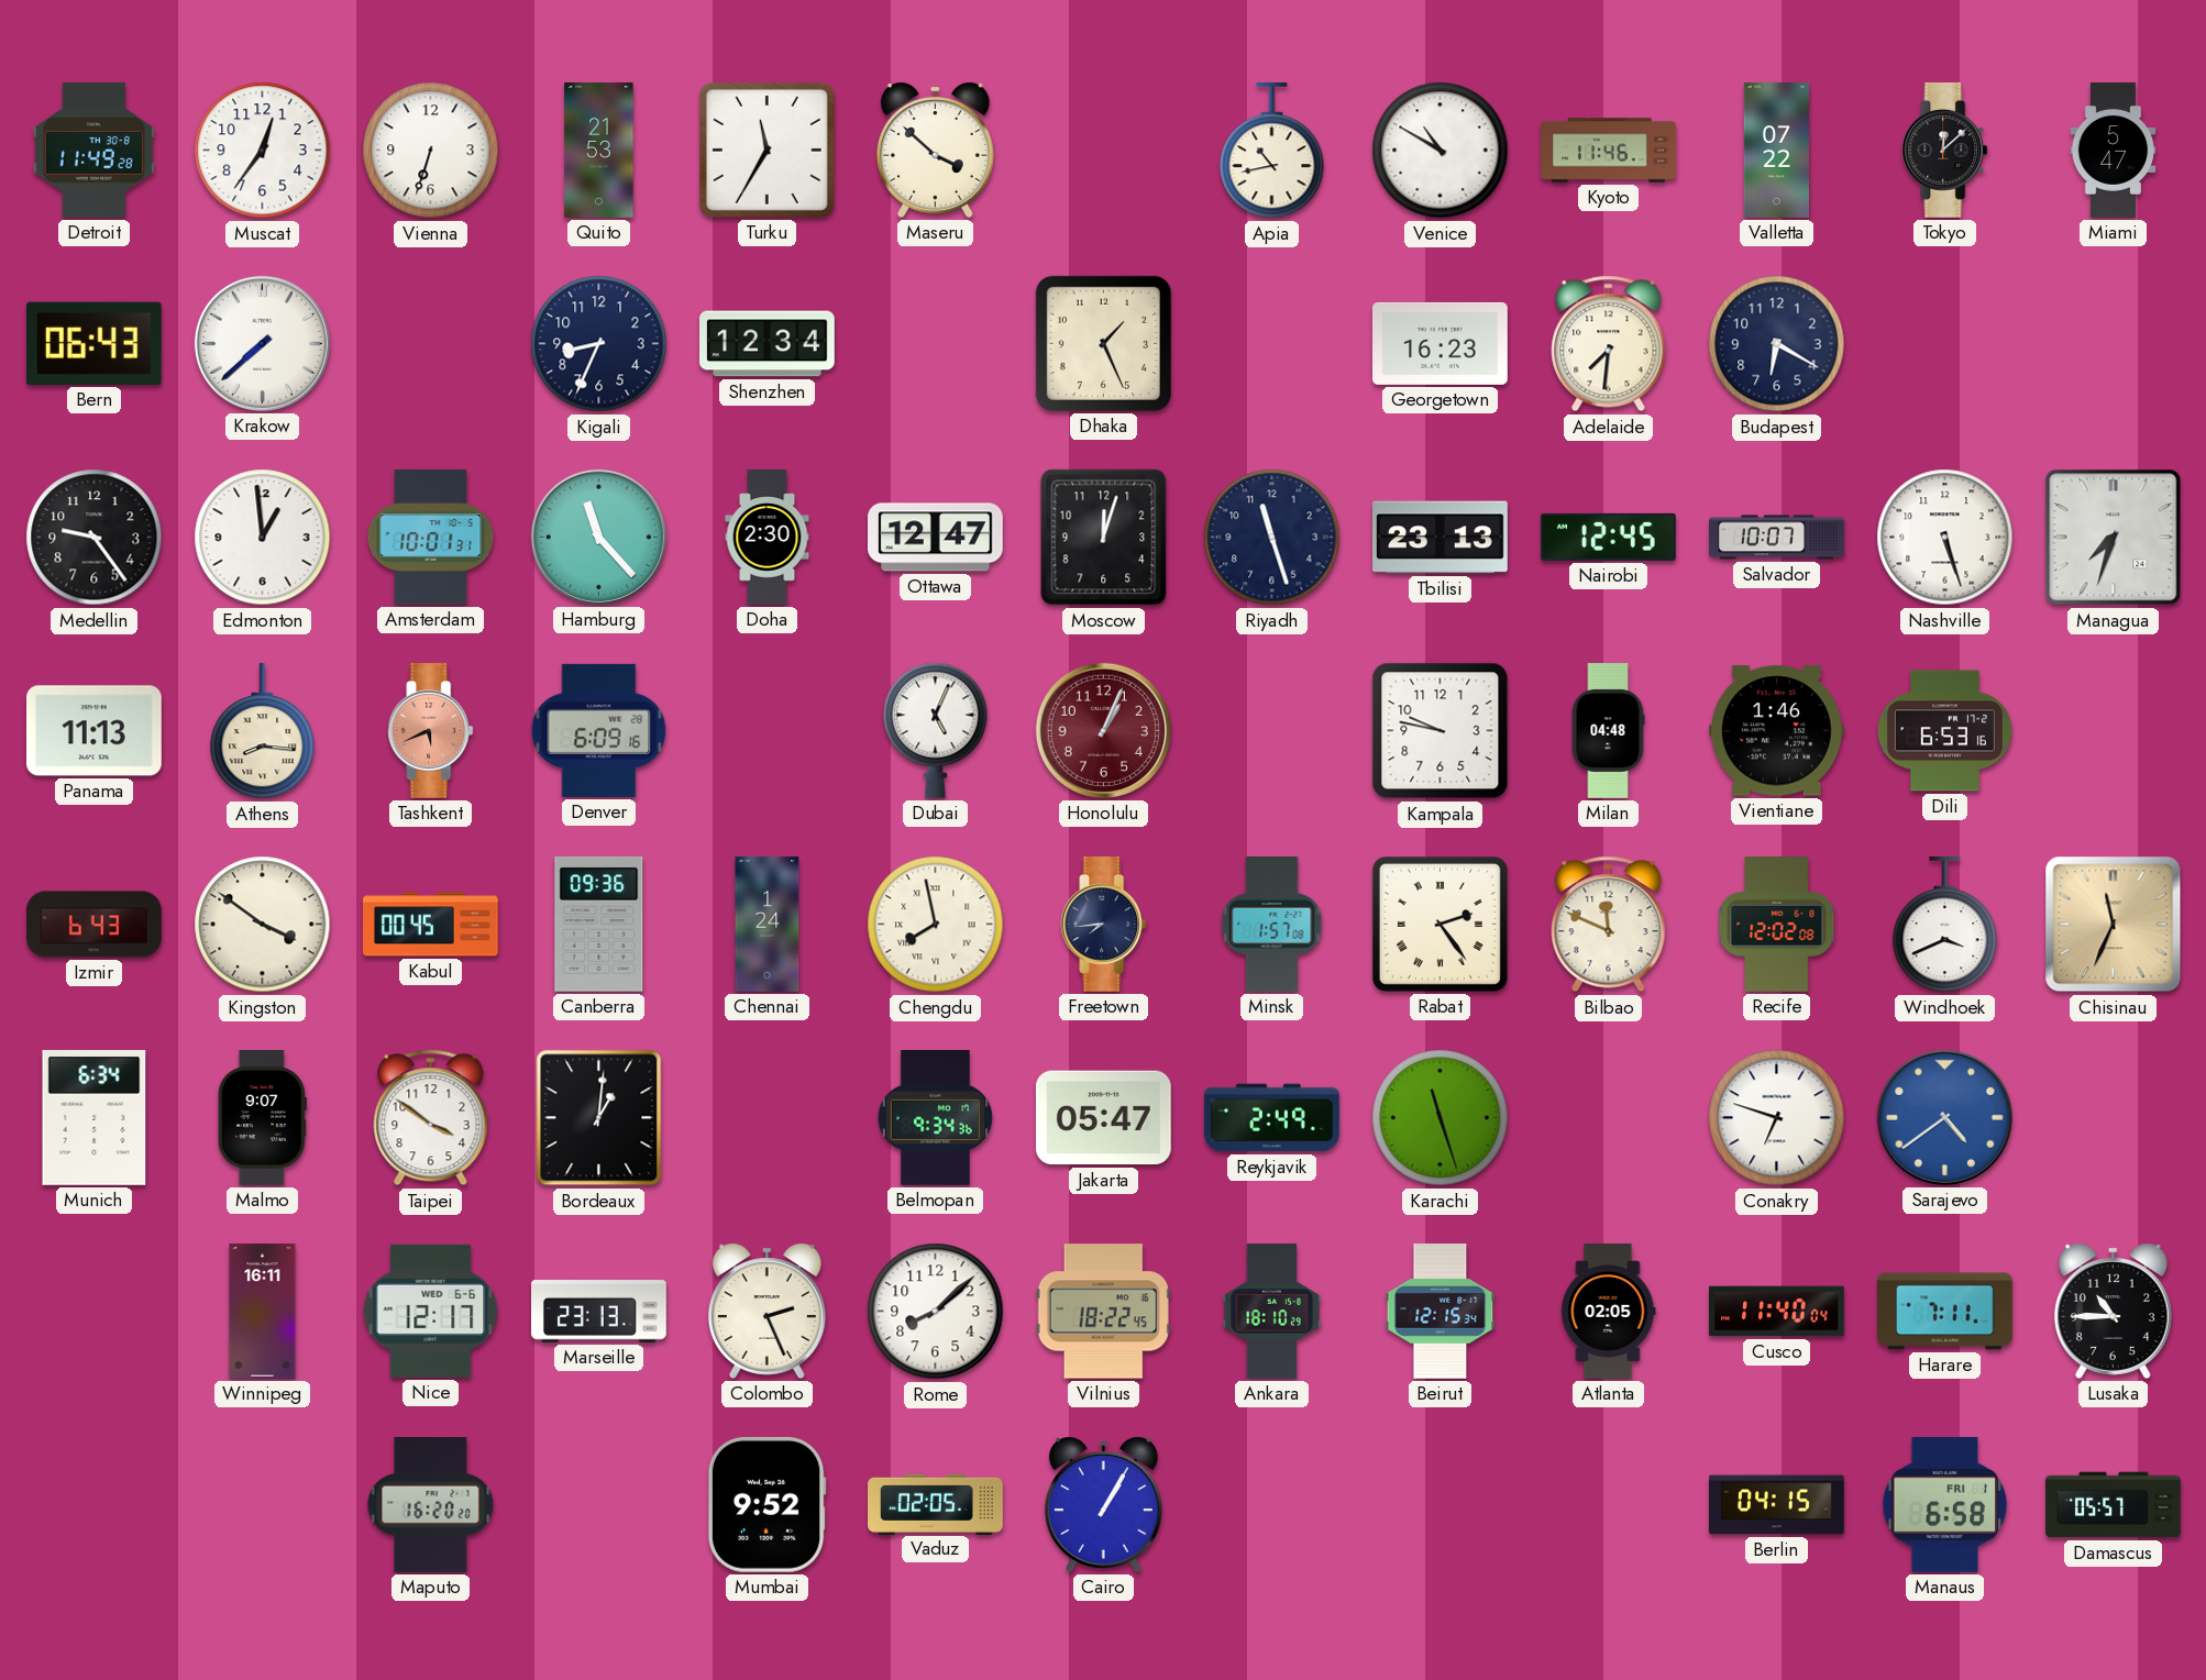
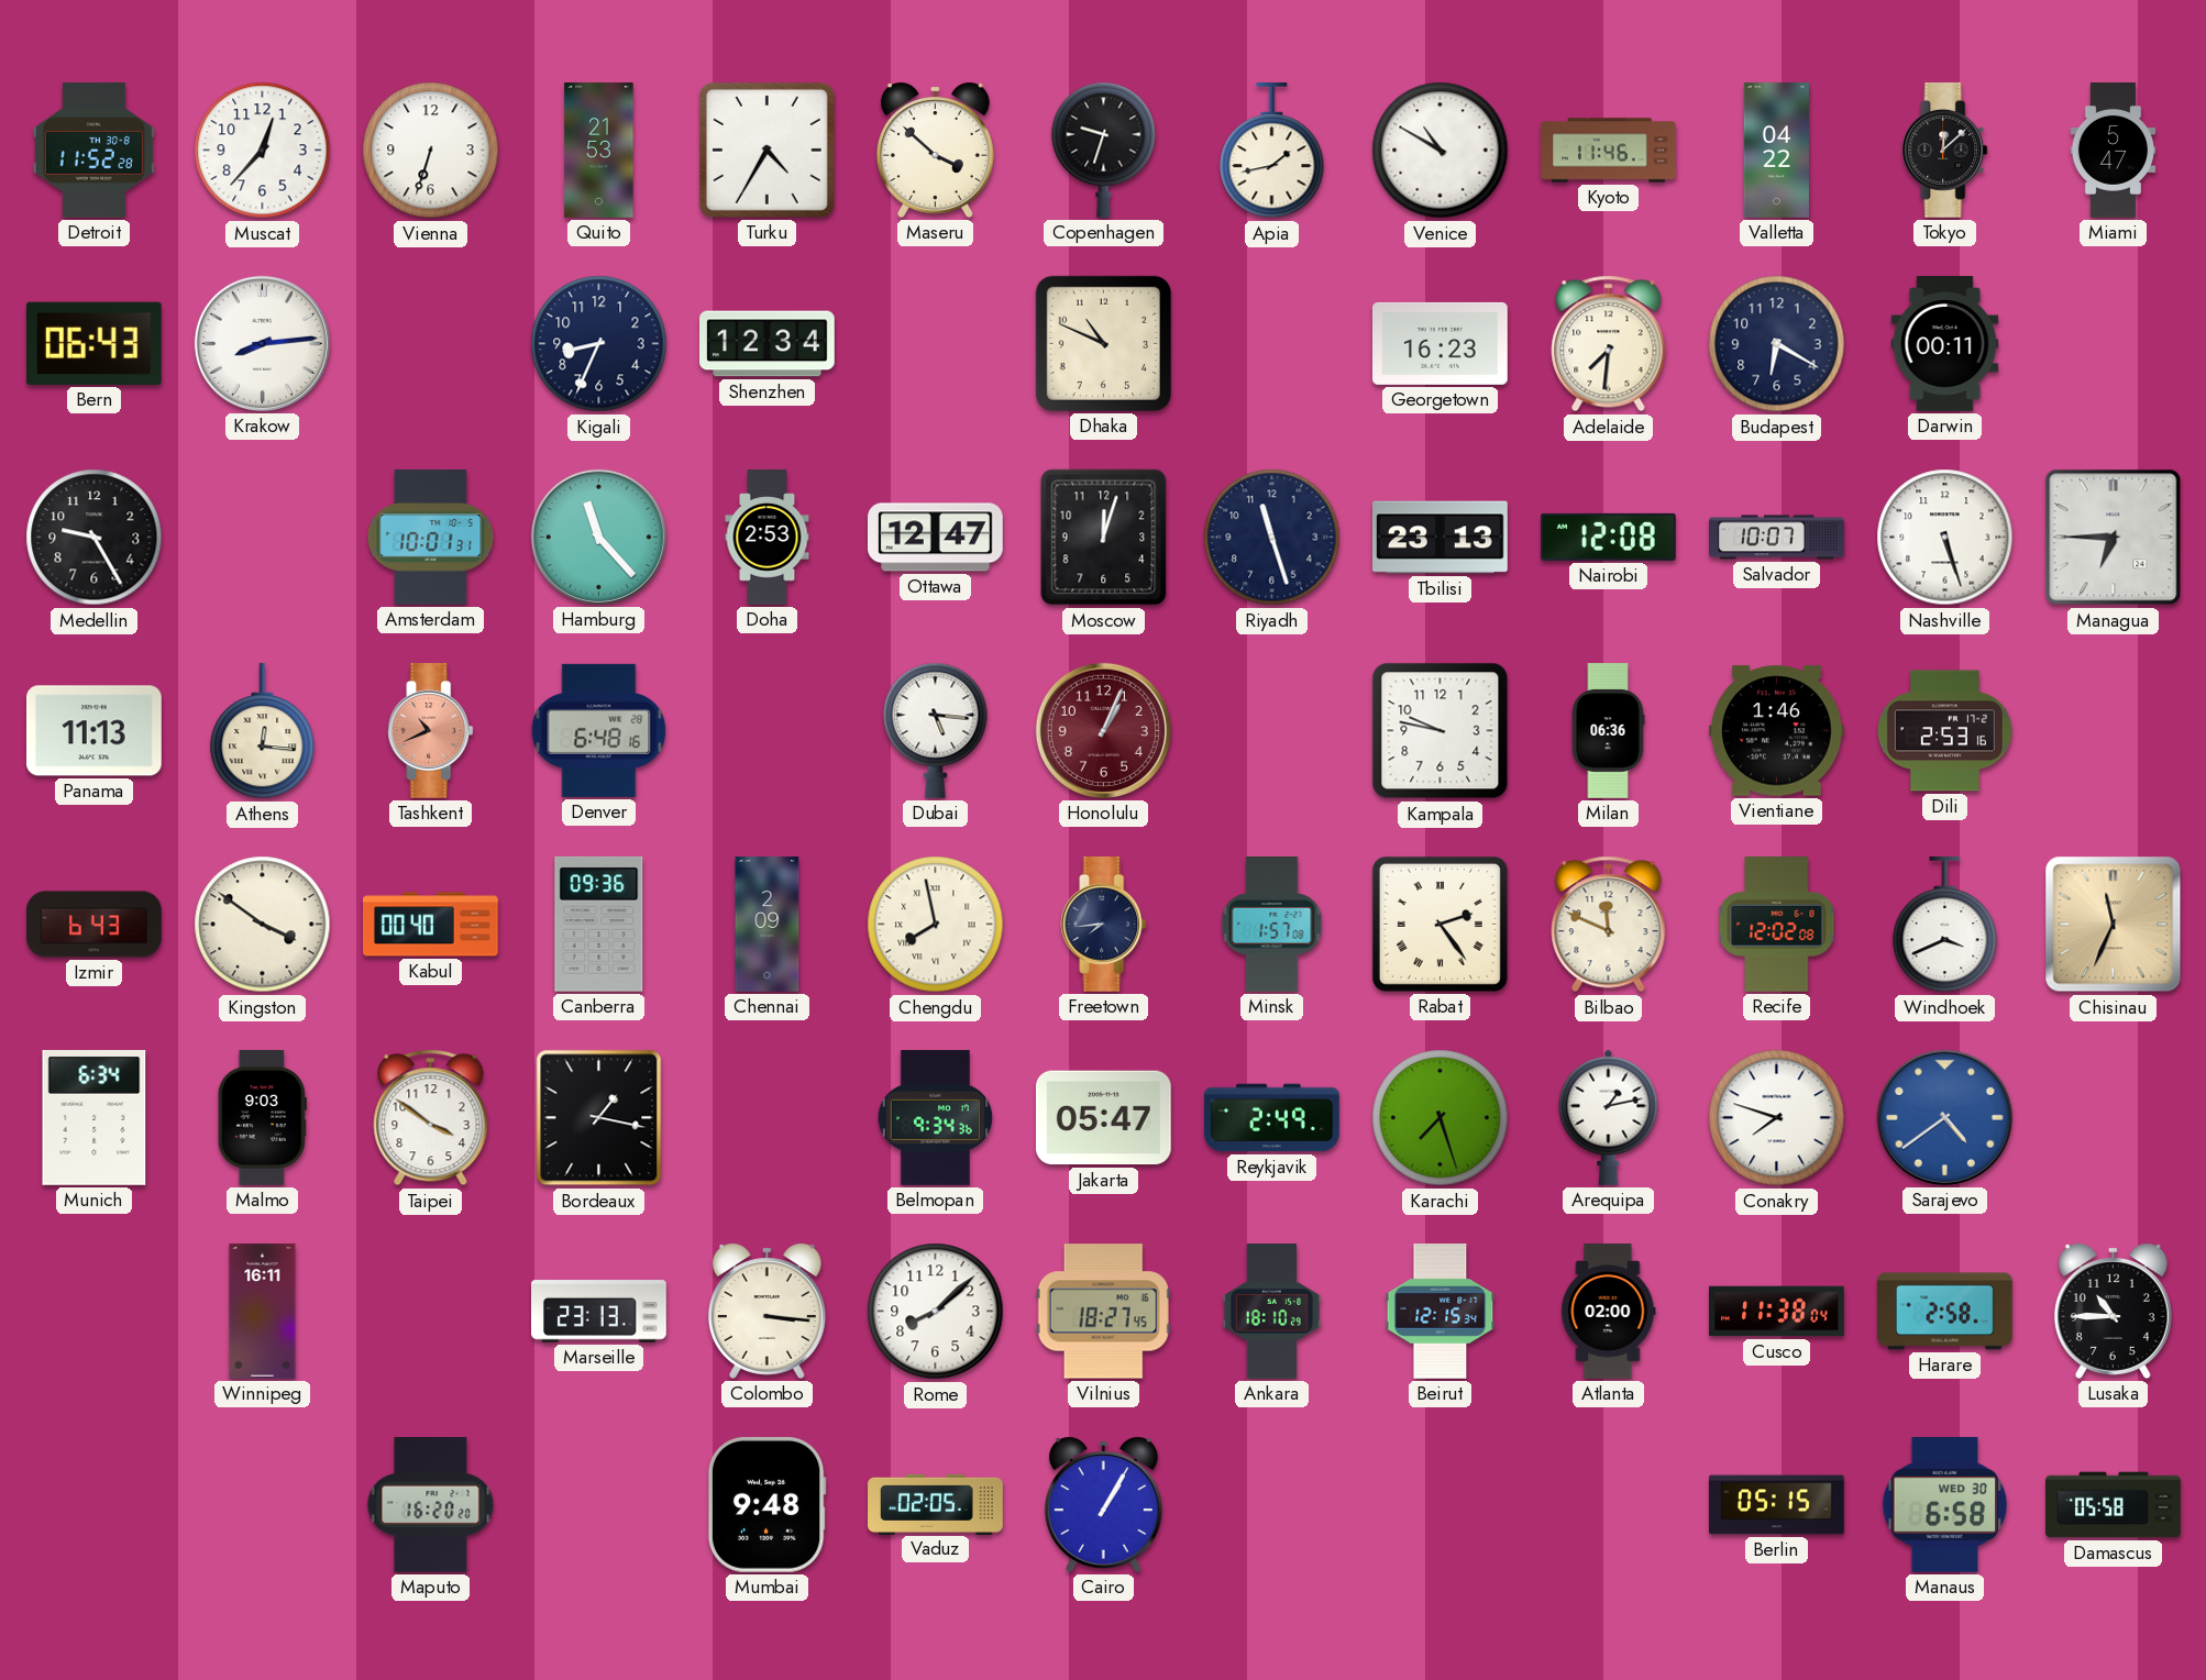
Detroit: 11:49 -> 11:52 (93, 151)
Muscat: 12:36 -> 12:37 (263, 151)
Turku: 11:35 -> 4:35 (766, 150)
Copenhagen: none -> 9:33 (1104, 150)
Apia: 10:43 -> 1:43 (1272, 152)
Valletta: 07:22 -> 04:22 (1776, 151)
Krakow: 7:38 -> 8:14 (262, 343)
Dhaka: 1:26 -> 10:49 (1103, 343)
Darwin: none -> 00:11 (1945, 344)
Medellin: 9:24 -> 9:25 (95, 538)
Edmonton: 12:59 -> none (263, 538)
Doha: 2:30 -> 2:53 (768, 538)
Nairobi: 12:45 -> 12:08 (1609, 537)
Managua: 7:33 -> 6:45 (2114, 538)
Athens: 8:16 -> 12:16 (263, 732)
Tashkent: 5:41 -> 10:41 (431, 731)
Denver: 6:09 -> 6:48 (599, 730)
Dubai: 5:04 -> 5:16 (936, 730)
Milan: 04:48 -> 06:36 (1608, 731)
Dili: 6:53 -> 2:53 (1944, 731)
Kabul: 00:45 -> 00:40 (431, 925)
Chennai: 1:24 -> 2:09 (768, 925)
Malmo: 9:07 -> 9:03 (262, 1118)
Bordeaux: 1:01 -> 1:17 (599, 1118)
Karachi: 11:27 -> 7:27 (1441, 1118)
Arequipa: none -> 1:13 (1609, 1117)
Conakry: 6:48 -> 7:48 (1777, 1118)
Nice: 12:17 -> none (431, 1311)
Colombo: 2:26 -> 3:16 (766, 1311)
Vilnius: 18:22 -> 18:27 (1103, 1312)
Atlanta: 02:05 -> 02:00 (1609, 1312)
Cusco: 11:40 -> 11:38 (1777, 1312)
Harare: 7:11 -> 2:58 (1945, 1312)
Mumbai: 9:52 -> 9:48 (766, 1504)
Berlin: 04:15 -> 05:15 (1777, 1505)
Manaus date: FRI 1 -> WED 30 (1945, 1504)
Damascus: 05:57 -> 05:58 (2114, 1505)
